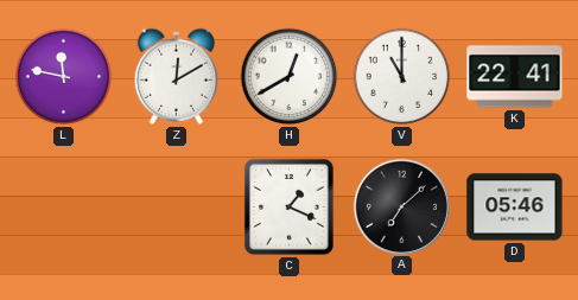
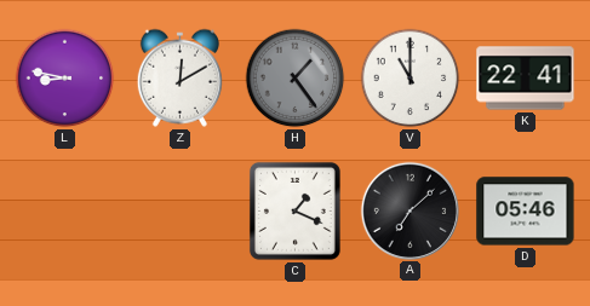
L: 11:47 -> 8:47 (65, 79)
H: 12:40 -> 1:24 (296, 79)
H dial: white -> grey (296, 79)
